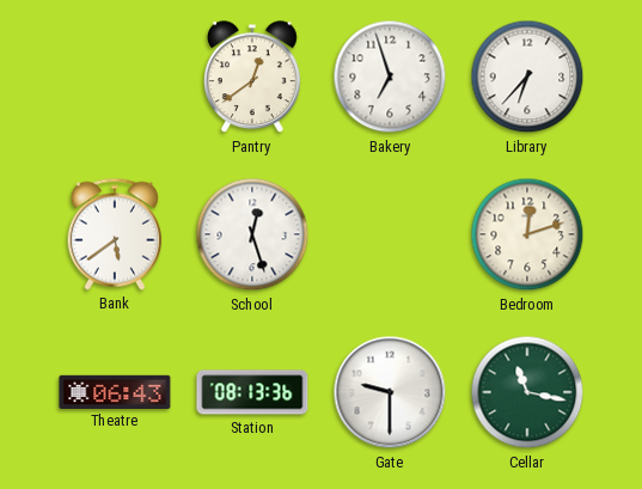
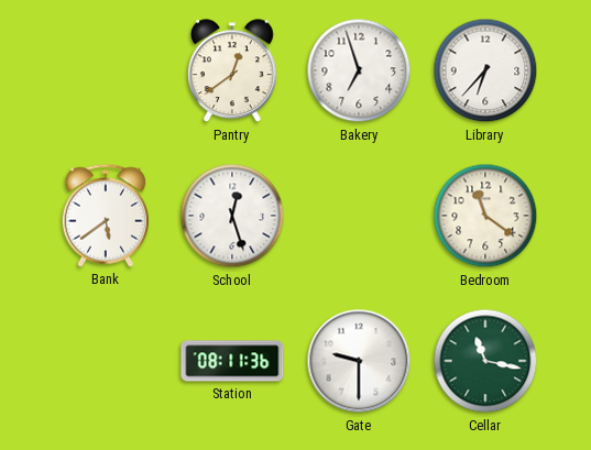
Bedroom: 12:12 -> 11:21 (485, 216)
Theatre: 06:43 -> none (115, 391)
Station: 08:13 -> 08:11 (232, 361)
